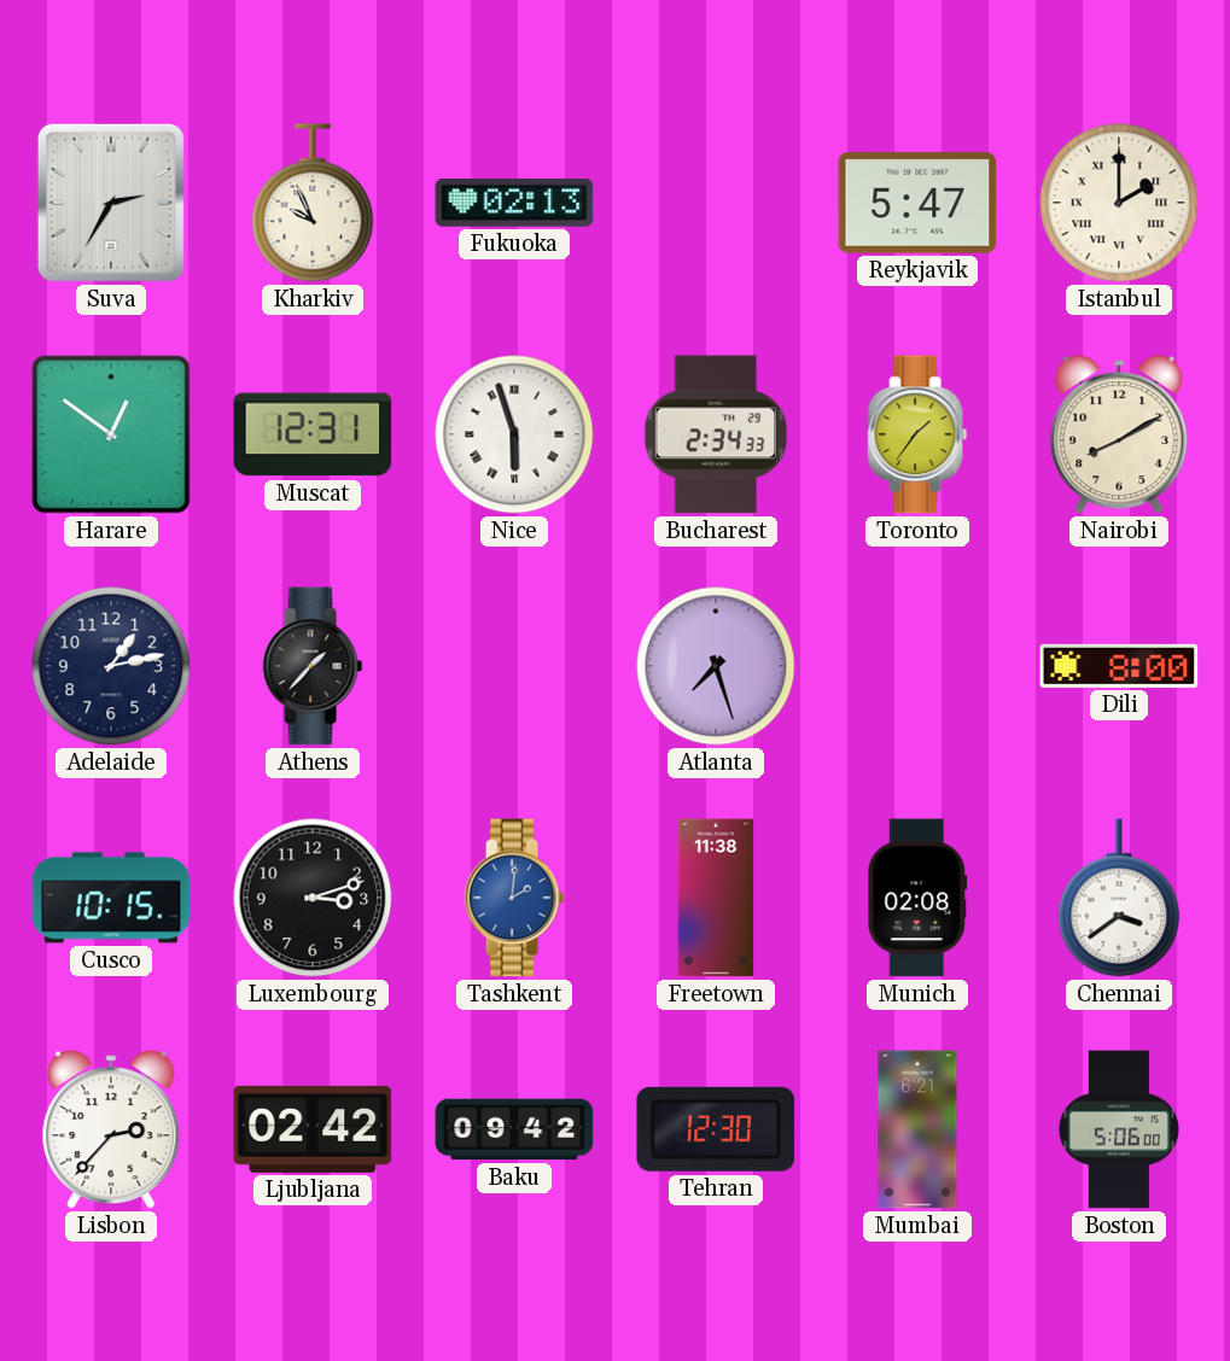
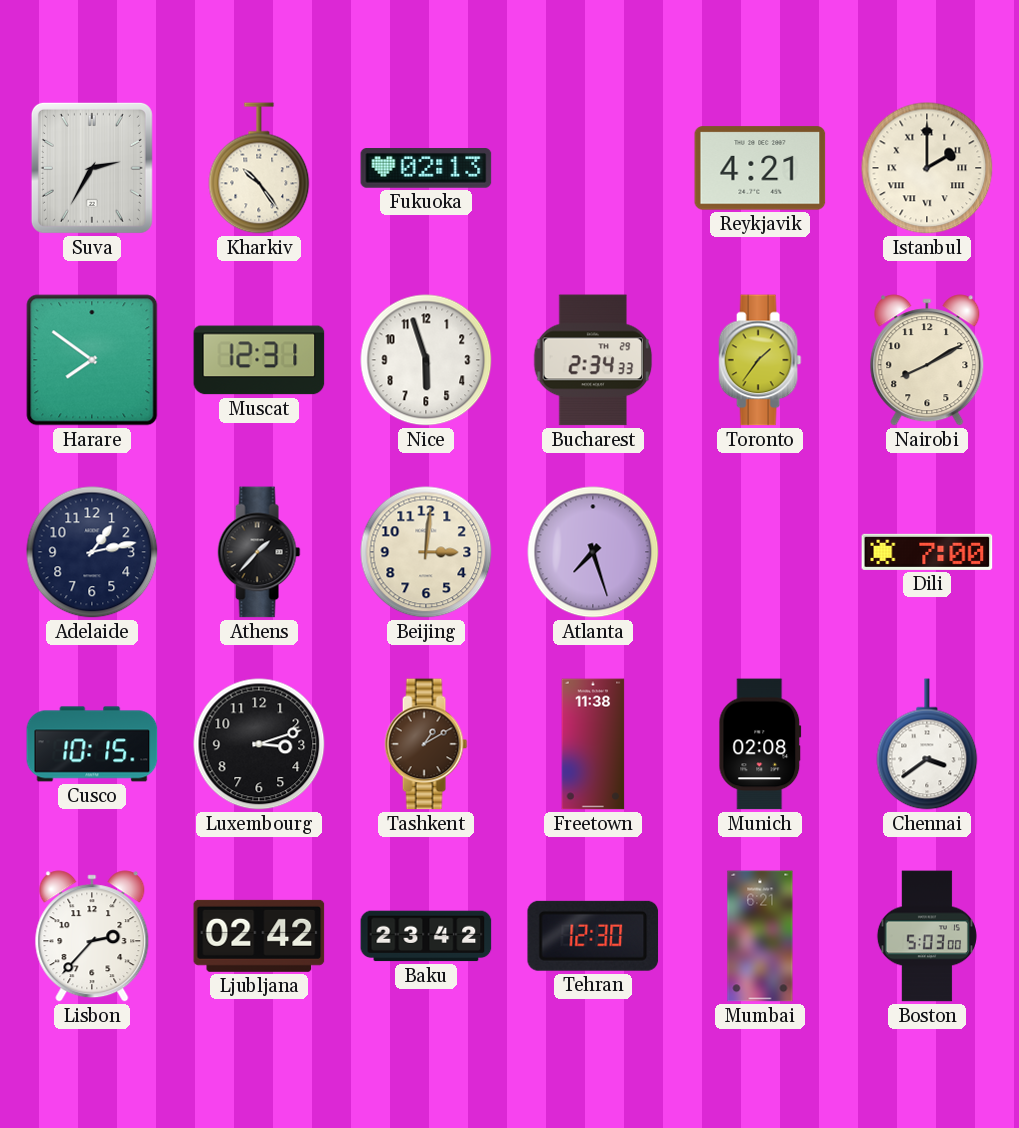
Kharkiv: 9:56 -> 10:24 (259, 168)
Reykjavik: 5:47 -> 4:21 (760, 168)
Harare: 12:51 -> 7:51 (92, 360)
Nice numerals: Roman -> Arabic (426, 360)
Beijing: none -> 3:01 (426, 552)
Dili: 8:00 -> 7:00 (927, 552)
Tashkent: 2:01 -> 1:10 (426, 744)
Tashkent dial: blue -> brown (426, 744)
Baku: 09:42 -> 23:42 (426, 936)
Boston: 5:06 -> 5:03 (927, 936)
